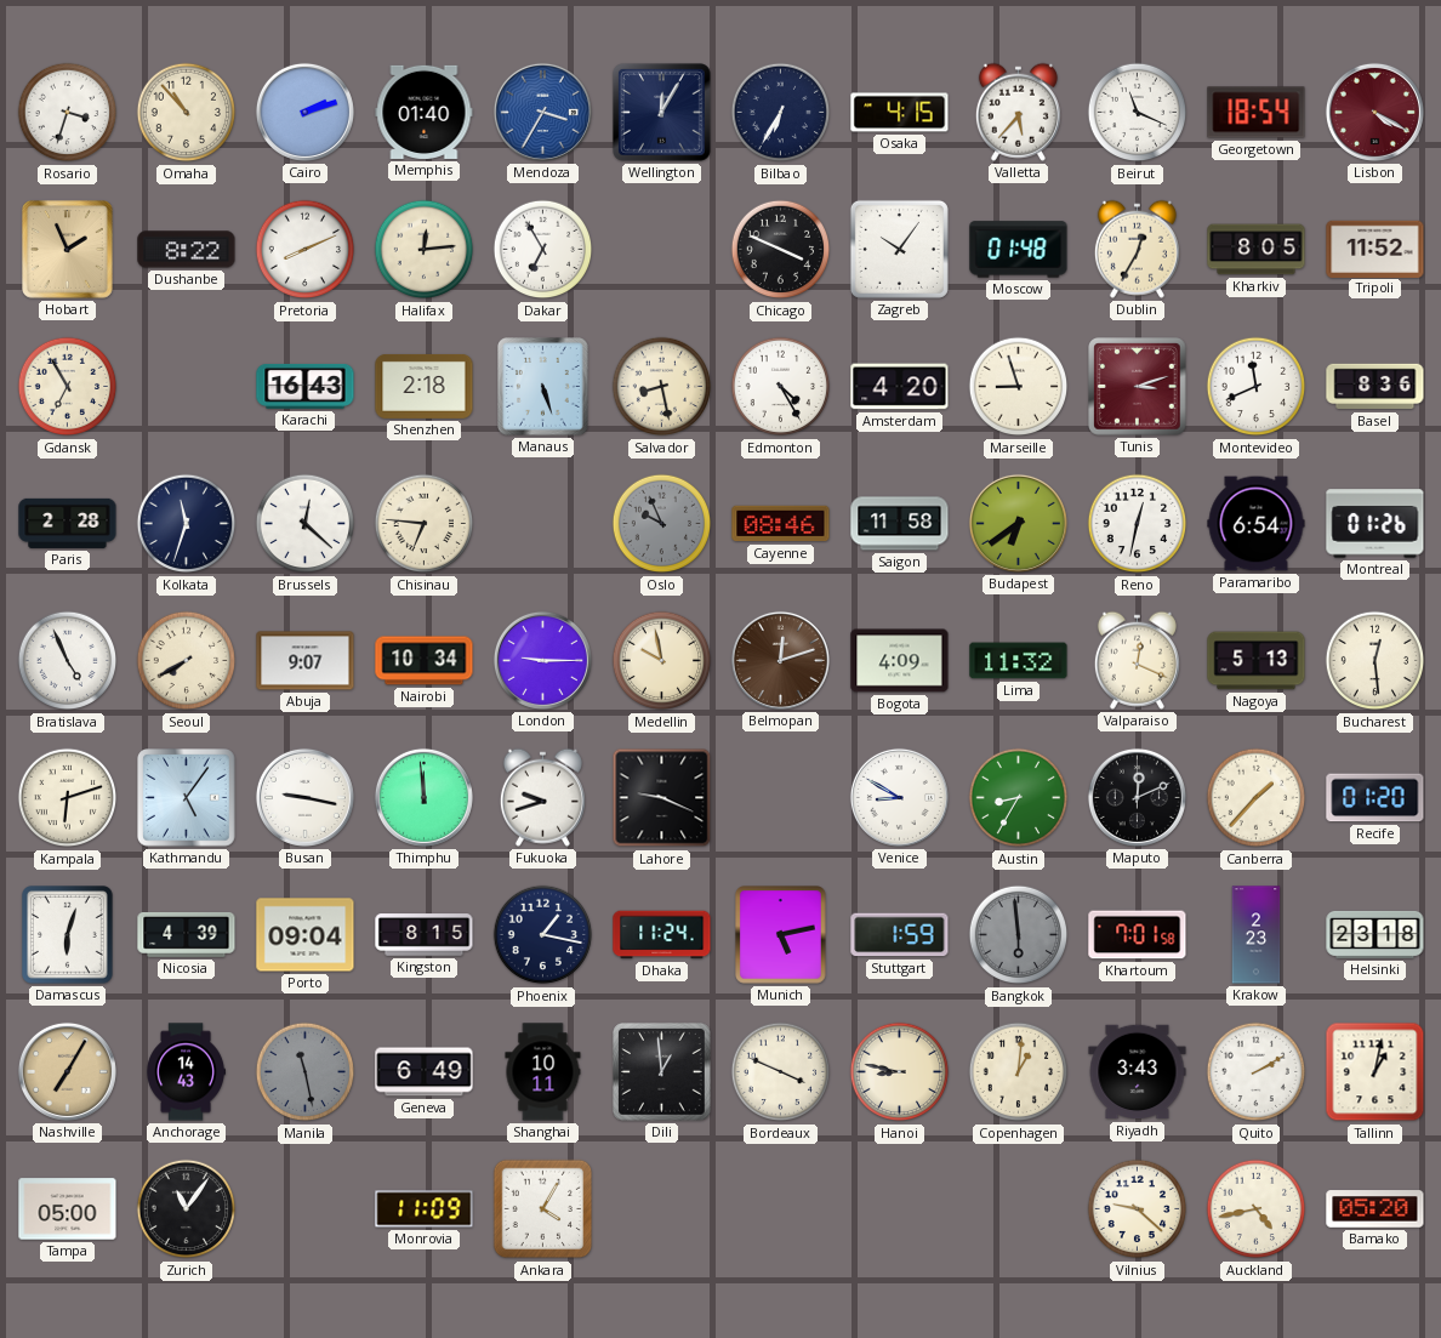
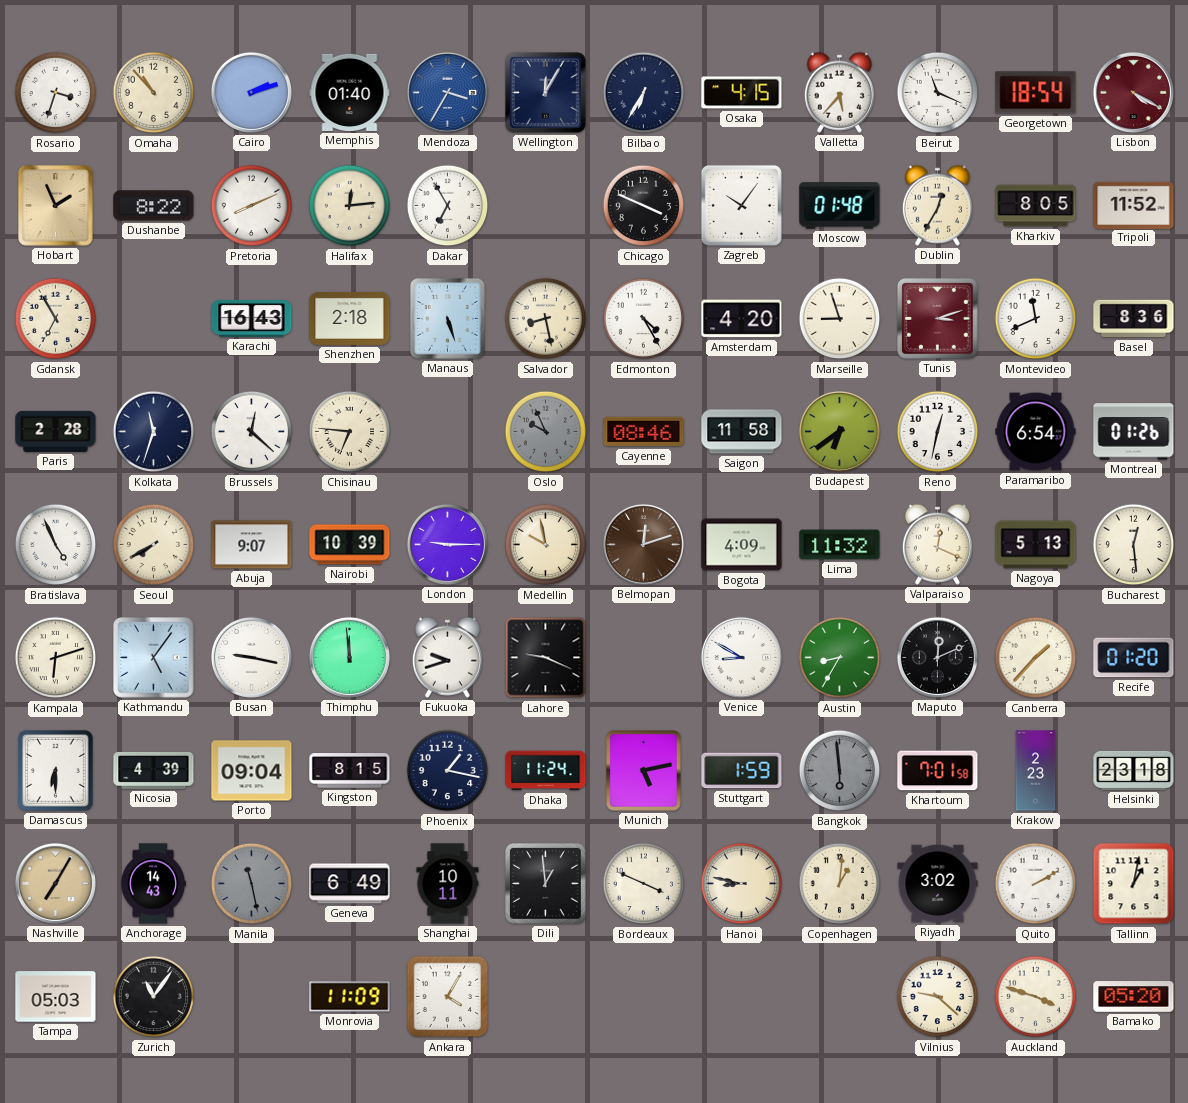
Nairobi: 10:34 -> 10:39 (350, 545)
Damascus: 6:03 -> 6:30 (56, 771)
Riyadh: 3:43 -> 3:02 (938, 884)
Tampa: 05:00 -> 05:03 (56, 997)
Auckland: 4:43 -> 3:48 (1036, 997)
